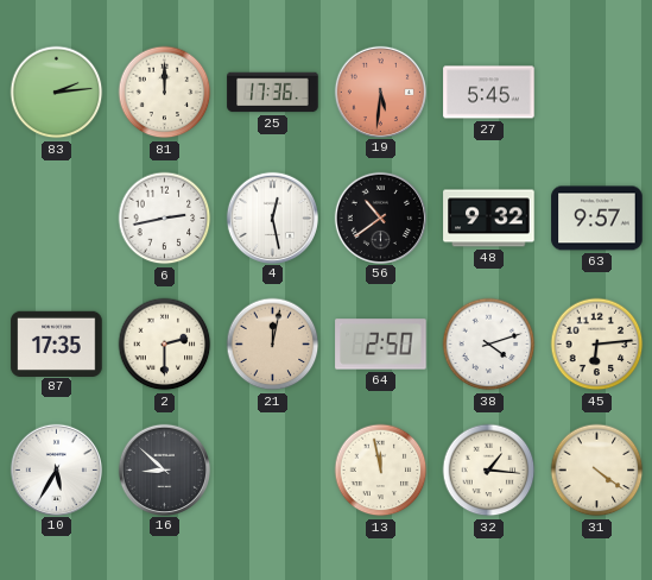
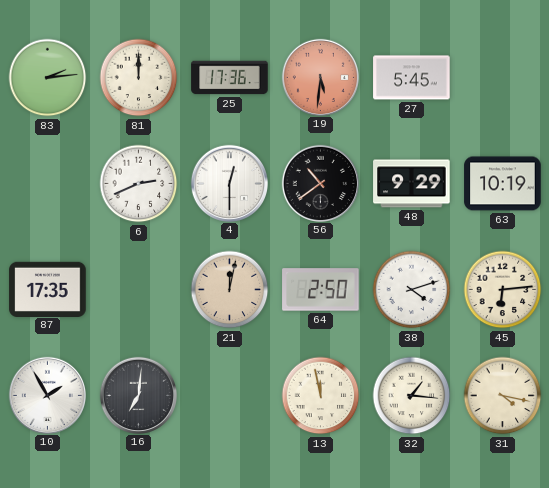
6: 2:43 -> 2:41 (139, 184)
4: 12:28 -> 12:30 (229, 183)
48: 9:32 -> 9:29 (412, 184)
63: 9:57 -> 10:19 (503, 184)
2: 2:30 -> none (165, 345)
10: 5:35 -> 1:55 (47, 395)
16: 8:52 -> 7:01 (138, 395)
31: 4:21 -> 4:17 (503, 396)
